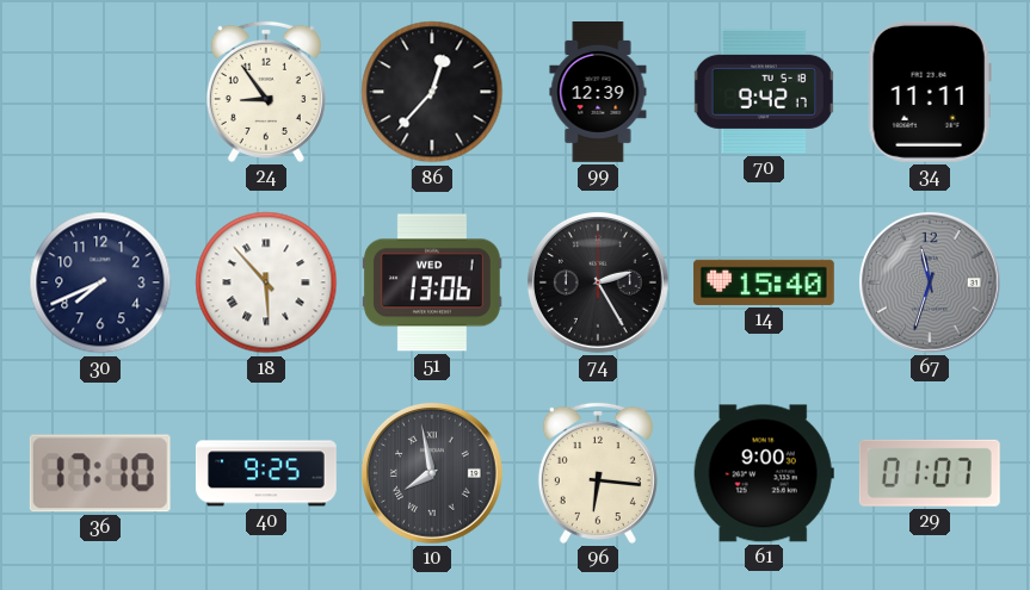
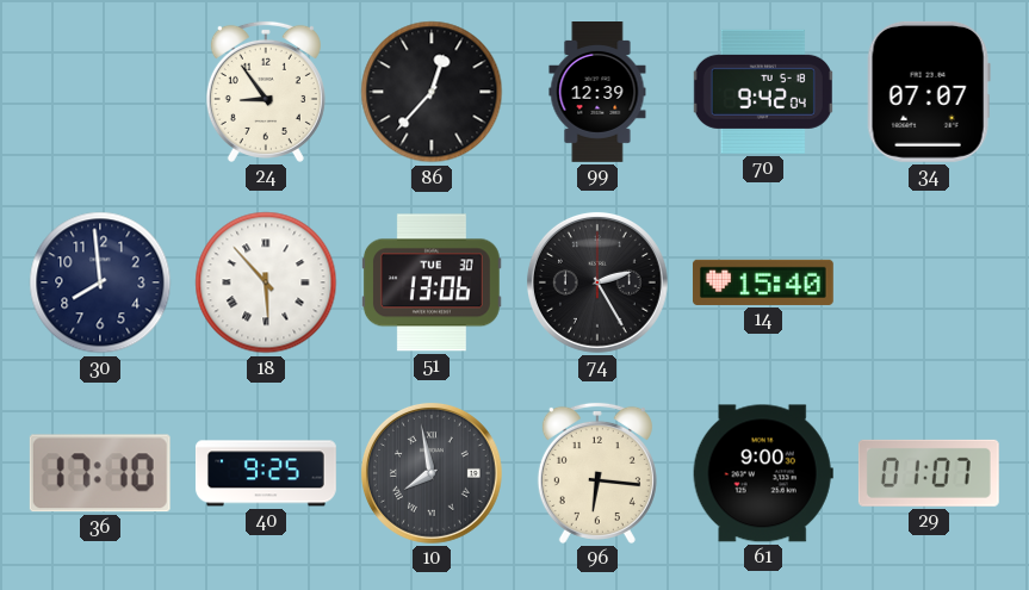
70: 9:42:17 -> 9:42:04 (763, 92)
34: 11:11 -> 07:07 (929, 92)
30: 7:41 -> 7:59 (100, 282)
51 date: WED 1 -> TUE 30 (432, 282)
67: 11:33 -> none (930, 282)
